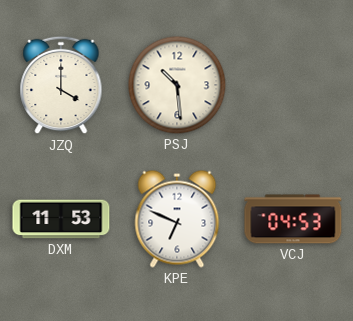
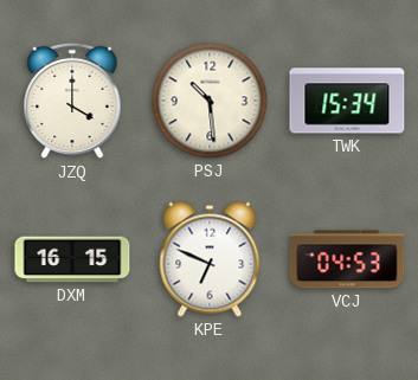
TWK: none -> 15:34 (347, 101)
DXM: 11:53 -> 16:15 (72, 259)
